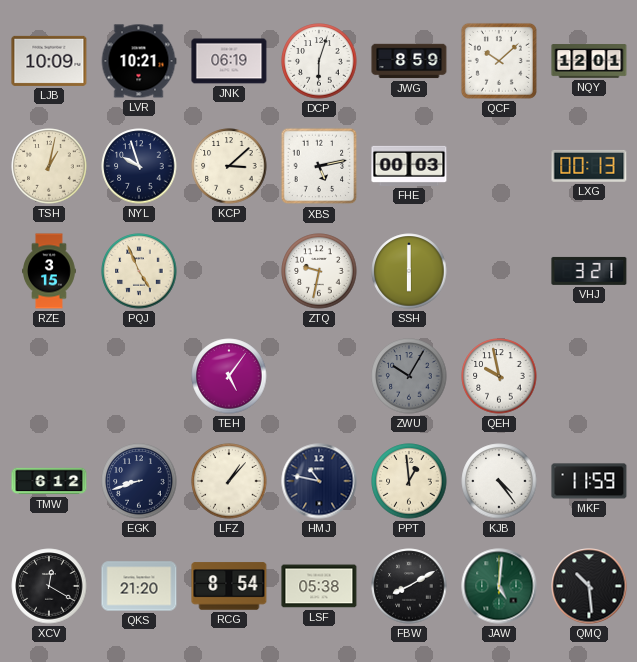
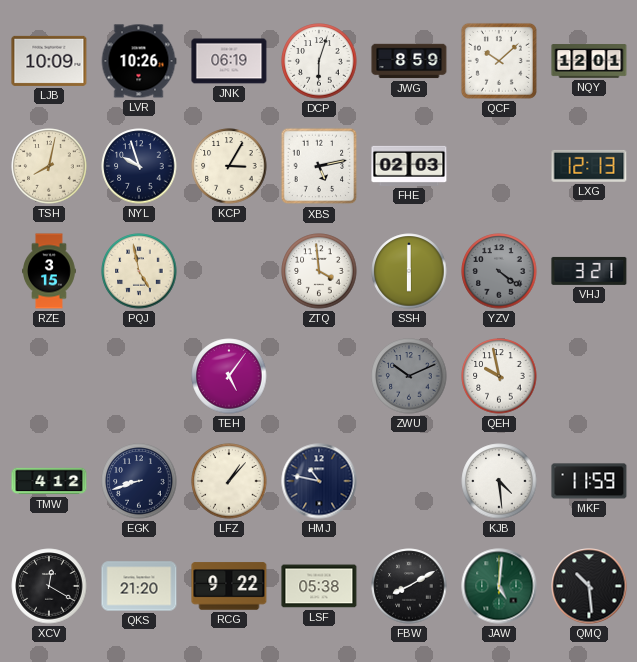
LVR: 10:21 -> 10:26 (139, 61)
TSH: 1:02 -> 8:02 (49, 166)
KCP: 3:08 -> 3:05 (229, 166)
FHE: 00:03 -> 02:03 (409, 166)
LXG: 00:13 -> 12:13 (589, 166)
PQJ: 4:56 -> 4:58 (139, 271)
ZTQ: 9:32 -> 3:59 (319, 271)
YZV: none -> 4:21 (499, 271)
ZWU: 10:05 -> 10:11 (409, 376)
TMW: 6:12 -> 4:12 (49, 481)
PPT: 12:59 -> none (409, 481)
KJB: 4:24 -> 4:29 (499, 481)
RCG: 8:54 -> 9:22 (229, 586)
